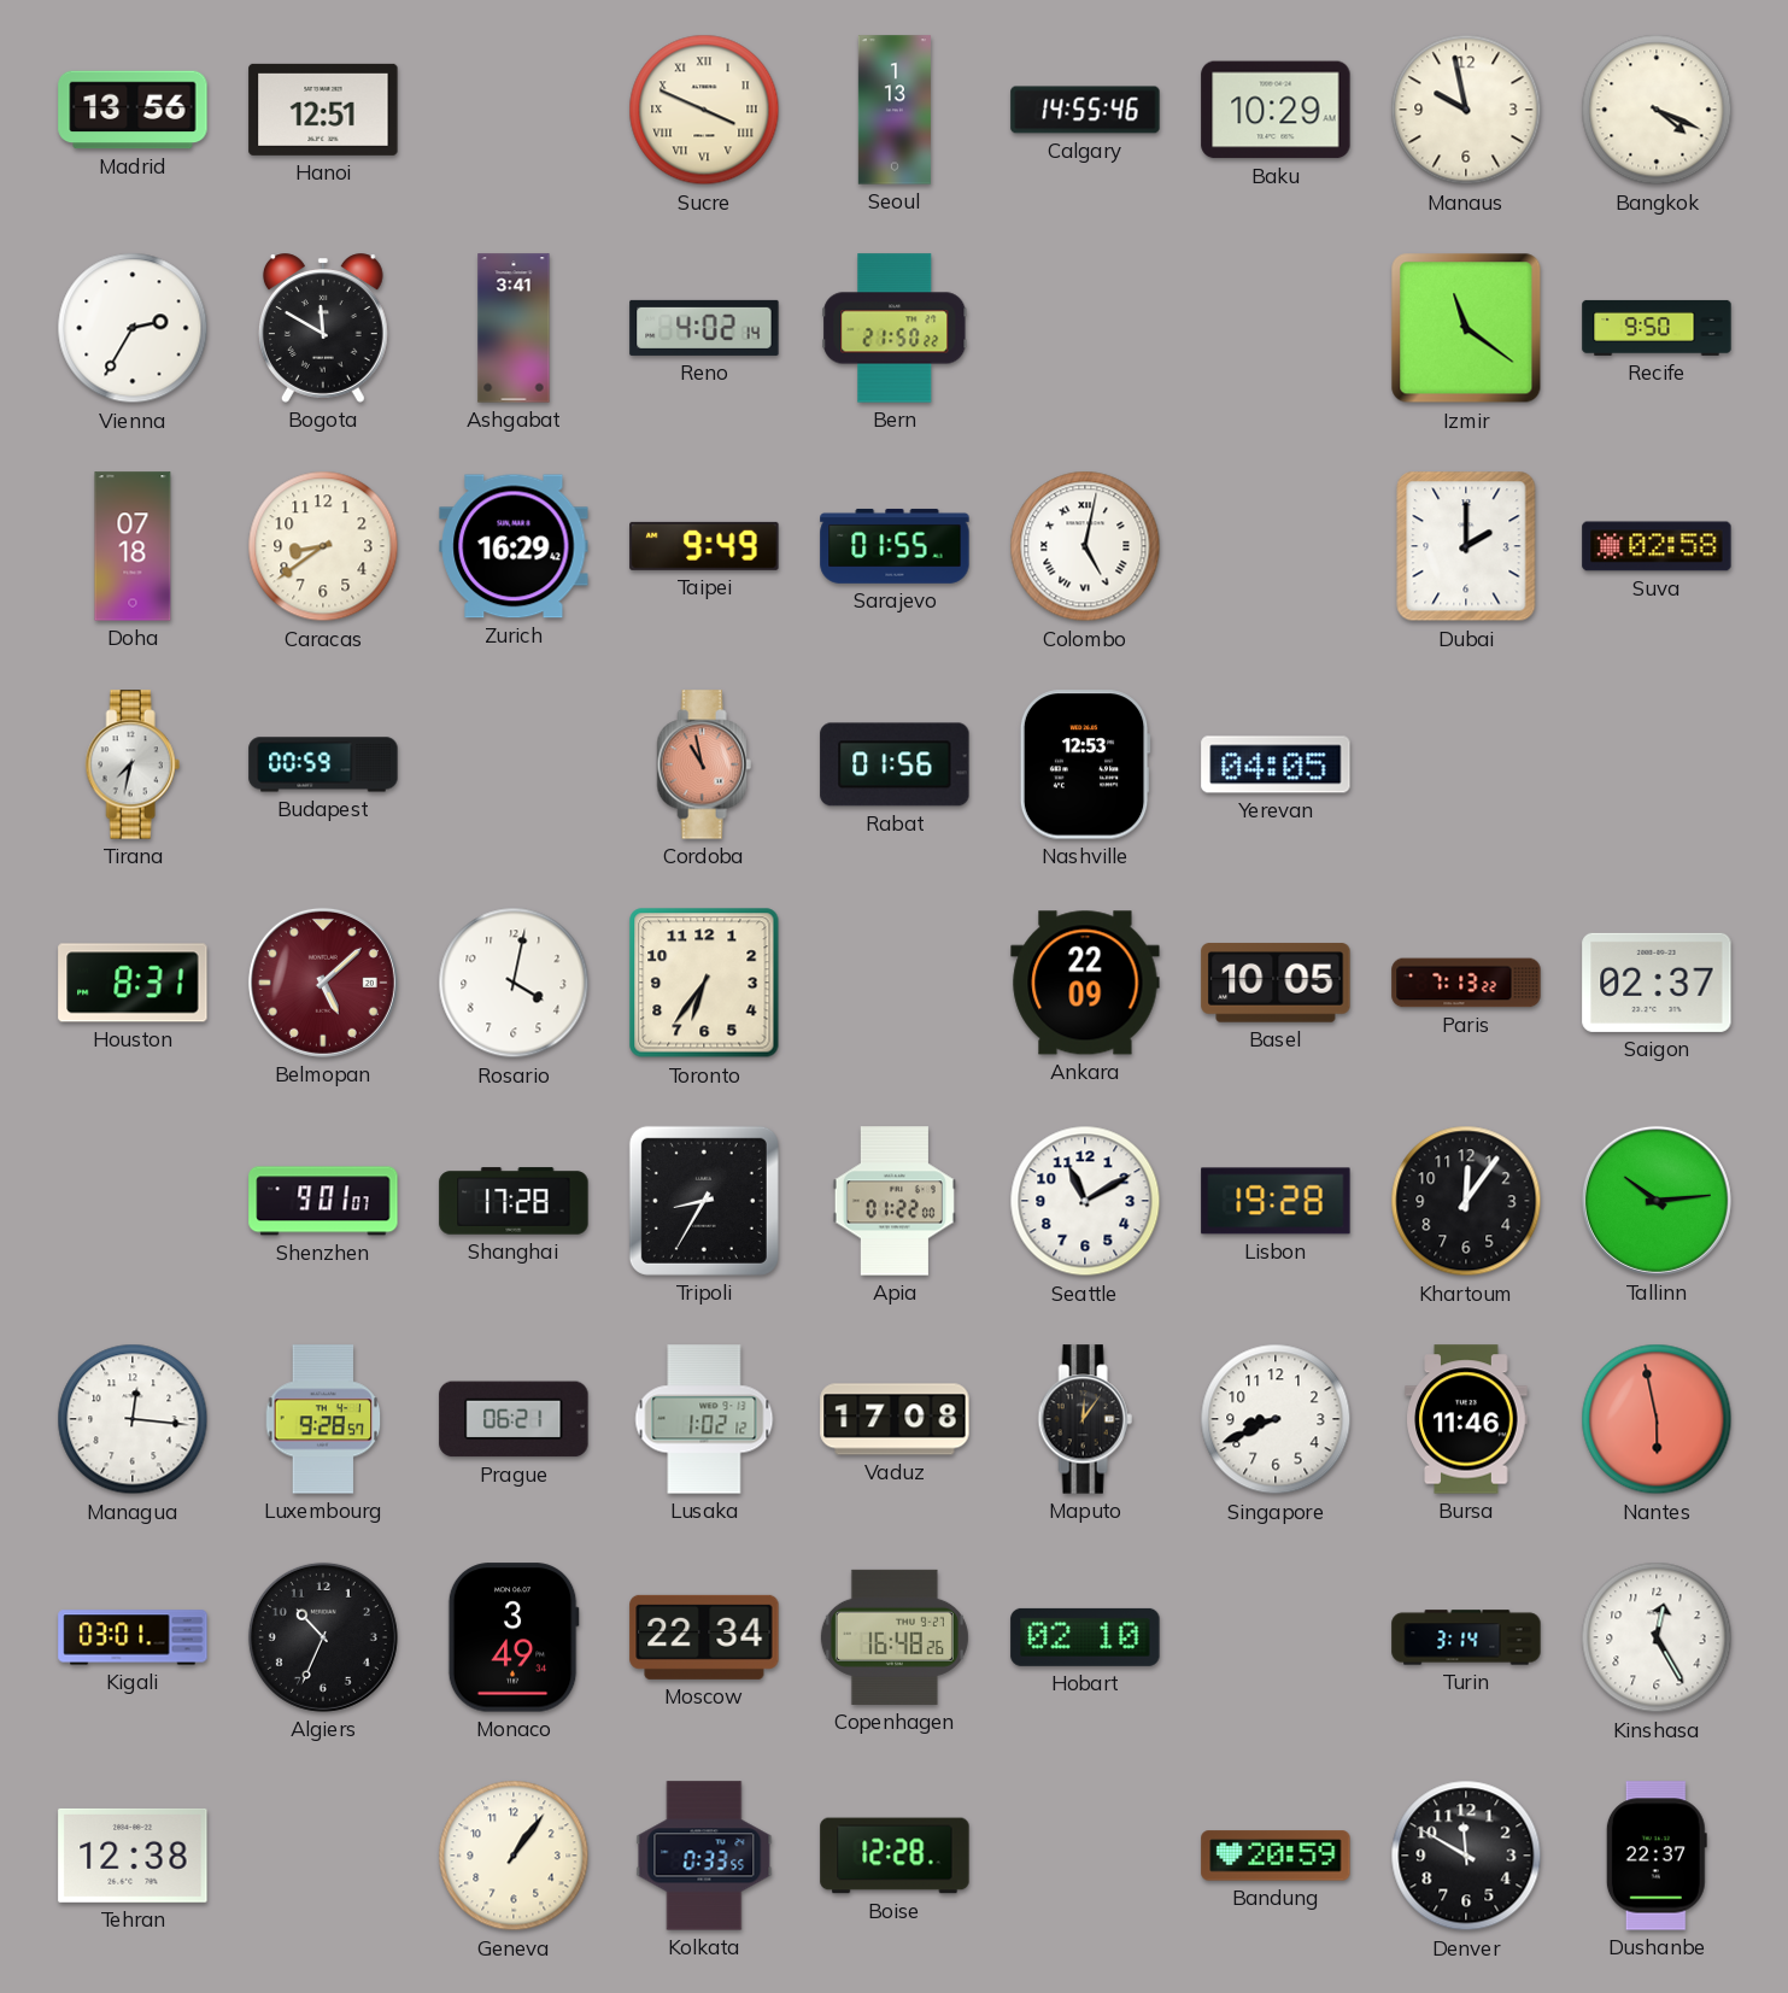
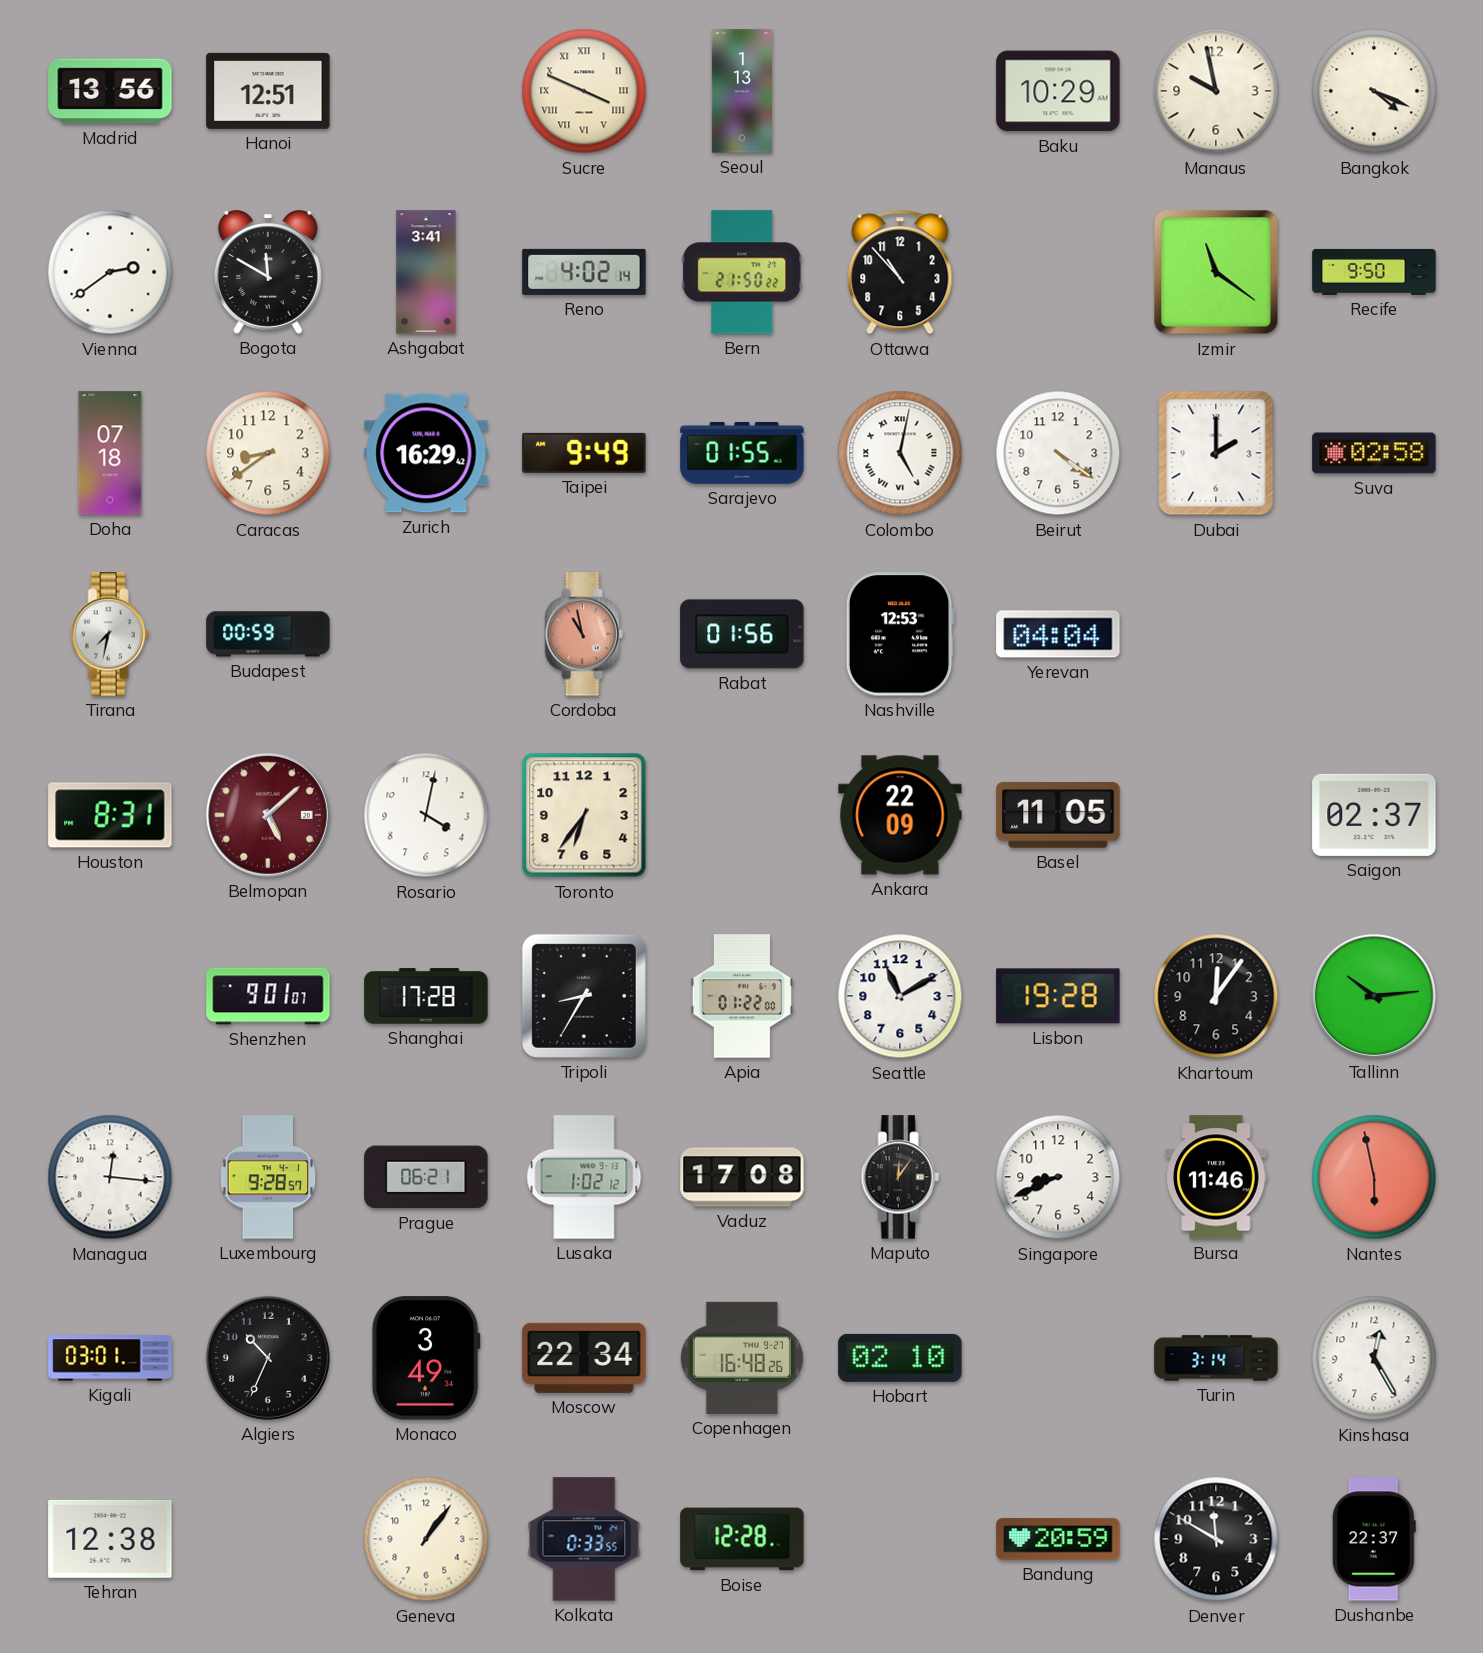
Calgary: 14:55 -> none (1085, 110)
Vienna: 2:35 -> 2:39 (110, 272)
Ottawa: none -> 10:53 (900, 272)
Beirut: none -> 4:21 (1058, 453)
Yerevan: 04:05 -> 04:04 (1058, 634)
Basel: 10:05 -> 11:05 (1058, 815)
Paris: 7:13 -> none (1466, 983)
